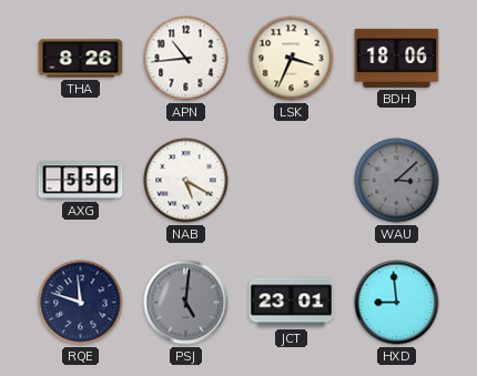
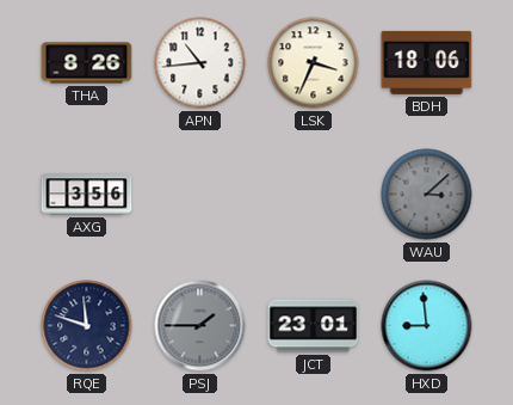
AXG: 5:56 -> 3:56 (87, 195)
NAB: 5:20 -> none (186, 181)
PSJ: 5:01 -> 1:45 (200, 326)
